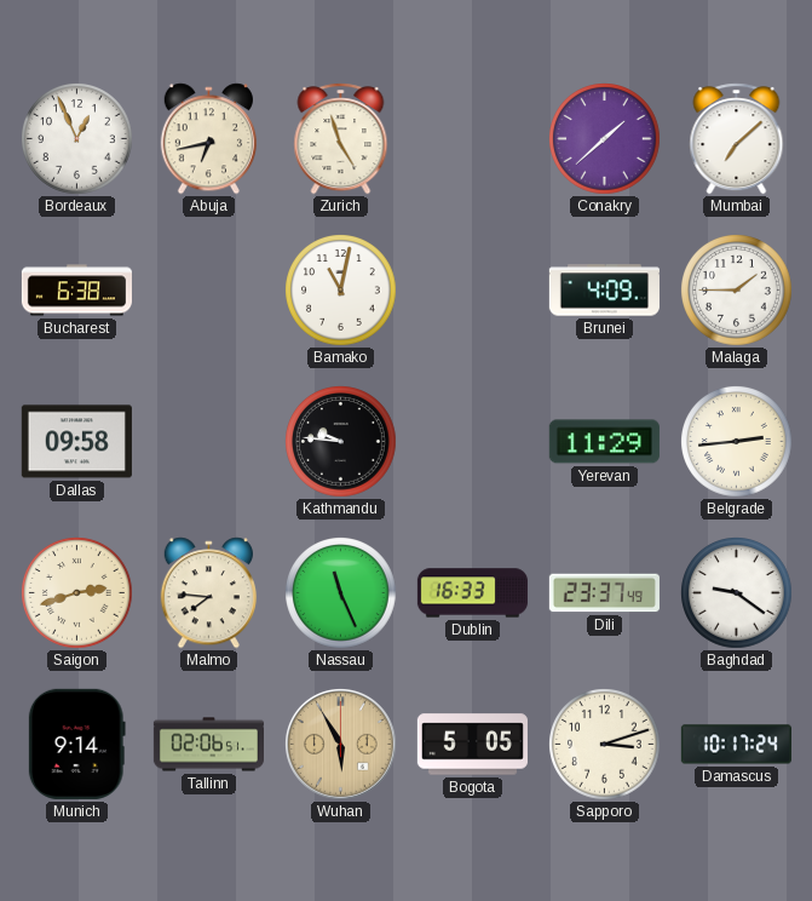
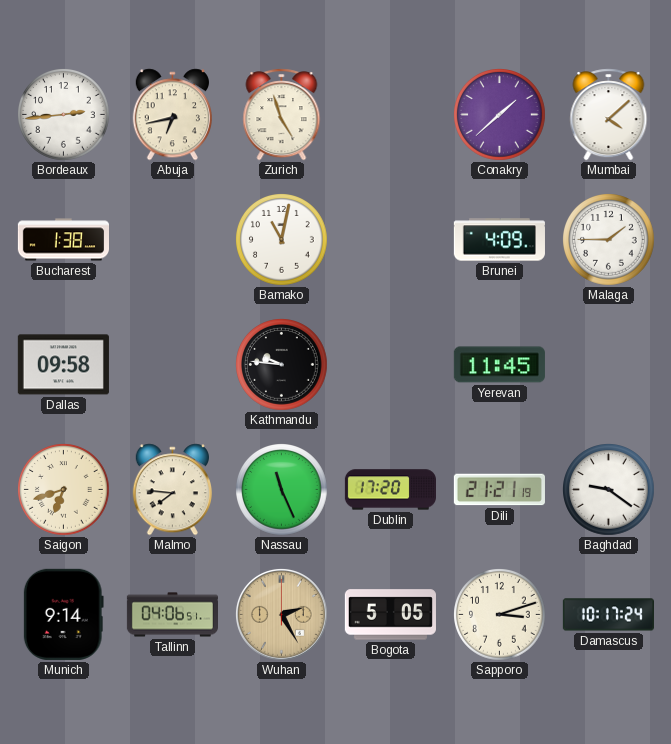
Bordeaux: 12:56 -> 2:44 (64, 115)
Mumbai: 7:08 -> 4:08 (609, 115)
Bucharest: 6:38 -> 1:38 (63, 240)
Yerevan: 11:29 -> 11:45 (499, 365)
Belgrade: 2:44 -> none (737, 442)
Saigon: 2:42 -> 6:42 (64, 490)
Dublin: 16:33 -> 17:20 (390, 490)
Dili: 23:37 -> 21:21 (499, 490)
Tallinn: 02:06 -> 04:06 (172, 615)
Wuhan: 5:55 -> 2:25 (281, 614)
